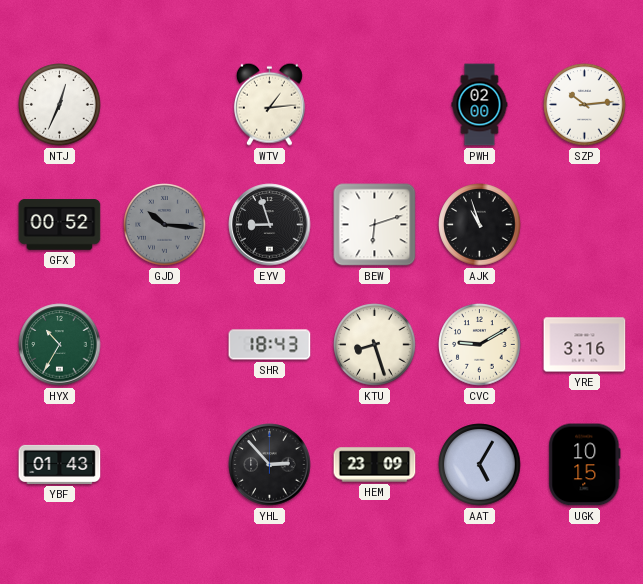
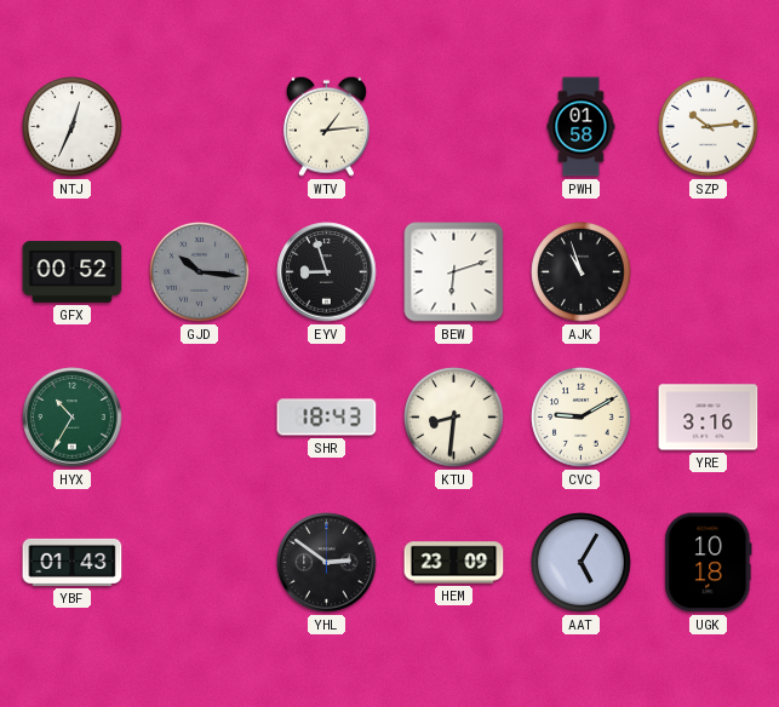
PWH: 02:00 -> 01:58 (582, 127)
KTU: 8:27 -> 8:31 (454, 418)
YHL: 2:53 -> 2:51 (327, 563)
UGK: 10:15 -> 10:18 (709, 563)
